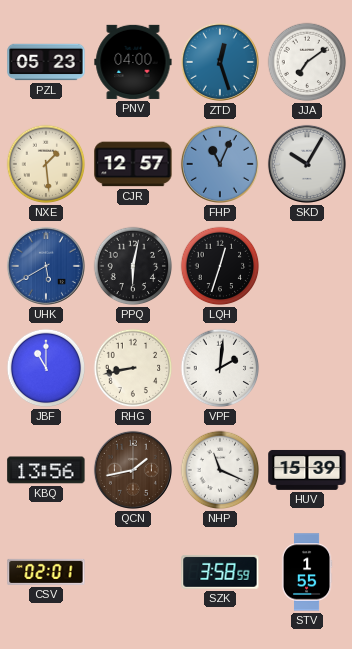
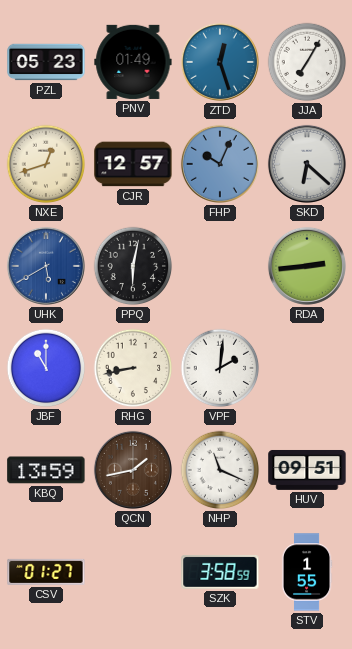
PNV: 04:00 -> 01:49 (133, 62)
JJA: 7:09 -> 7:05 (307, 62)
NXE: 1:29 -> 12:42 (46, 164)
FHP: 11:04 -> 10:04 (220, 164)
SKD: 10:05 -> 6:22 (307, 164)
LQH: 12:33 -> none (220, 266)
RDA: none -> 2:44 (307, 266)
KBQ: 13:56 -> 13:59 (46, 470)
HUV: 15:39 -> 09:51 (307, 470)
CSV: 02:01 -> 01:27 (46, 572)
